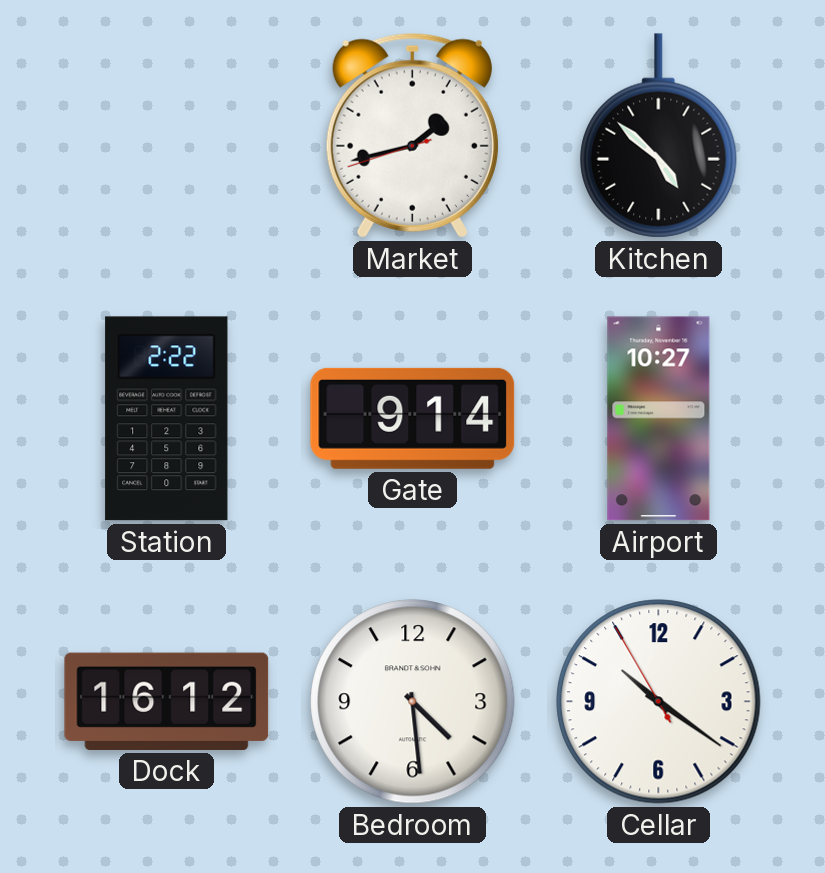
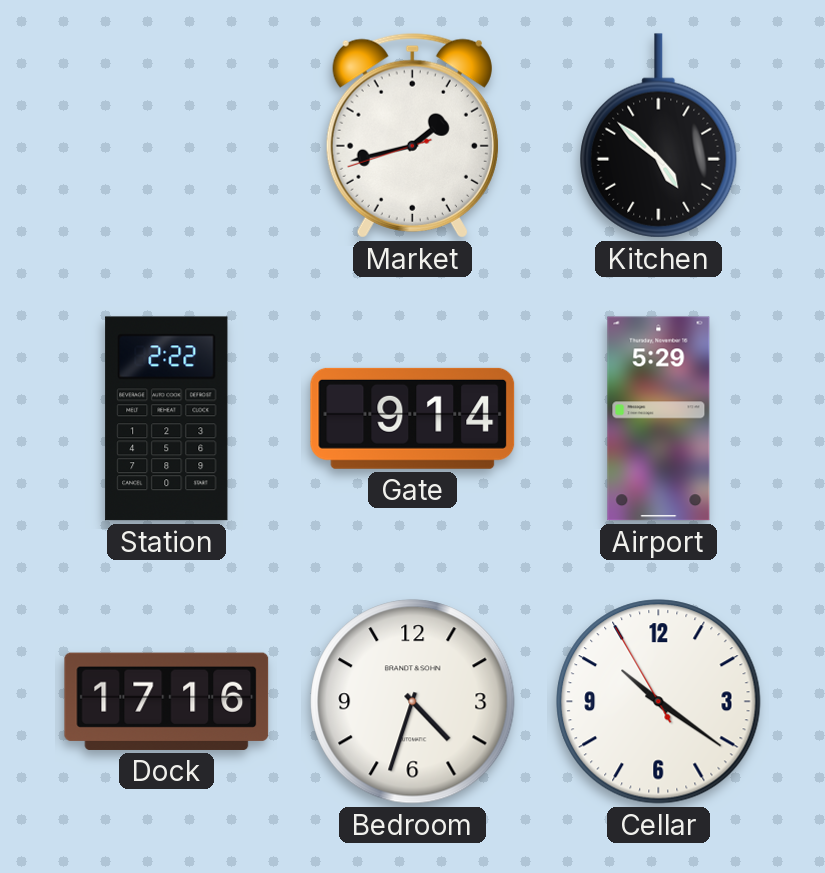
Airport: 10:27 -> 5:29 (659, 419)
Dock: 16:12 -> 17:16 (167, 701)
Bedroom: 4:29 -> 4:33 (413, 702)
